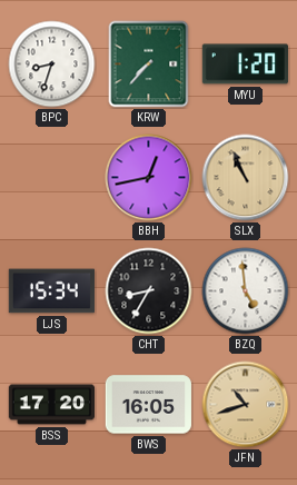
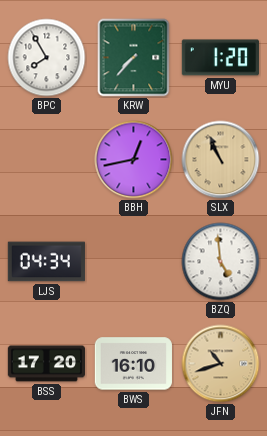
BPC: 8:33 -> 7:55 (47, 58)
LJS: 15:34 -> 04:34 (46, 262)
CHT: 8:35 -> none (149, 291)
BWS: 16:05 -> 16:10 (133, 364)
